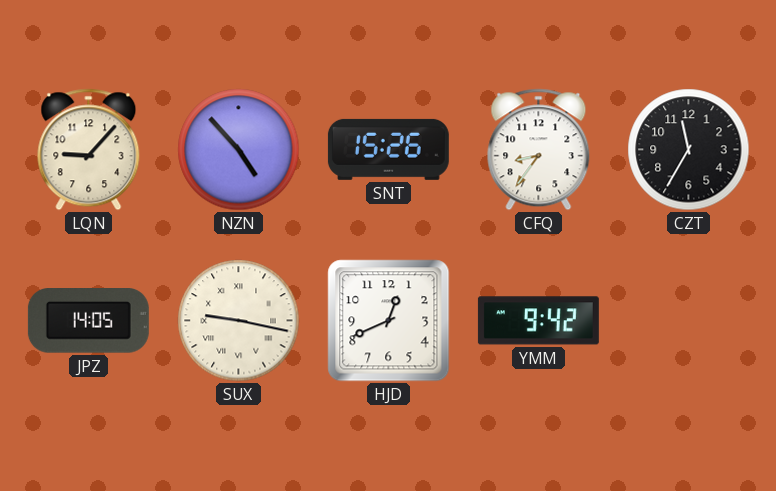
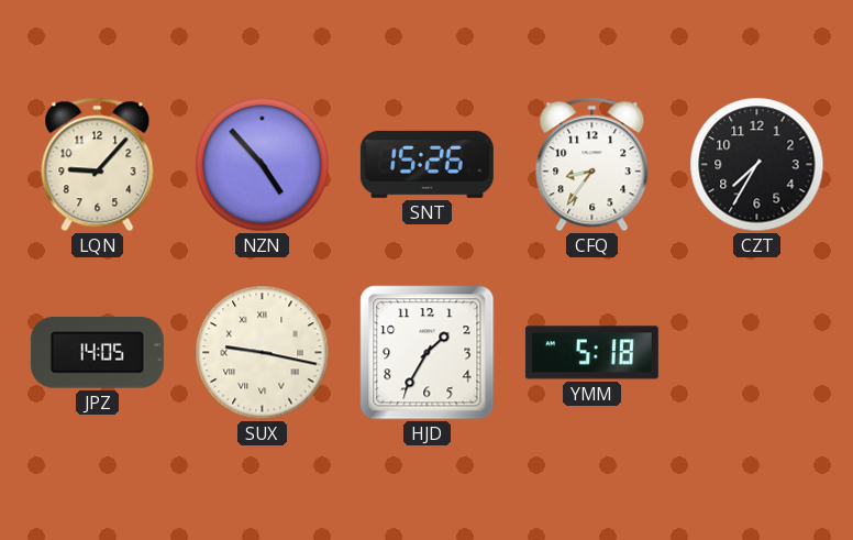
CZT: 11:35 -> 7:35 (757, 165)
HJD: 12:41 -> 1:35 (428, 353)
YMM: 9:42 -> 5:18 (591, 353)
